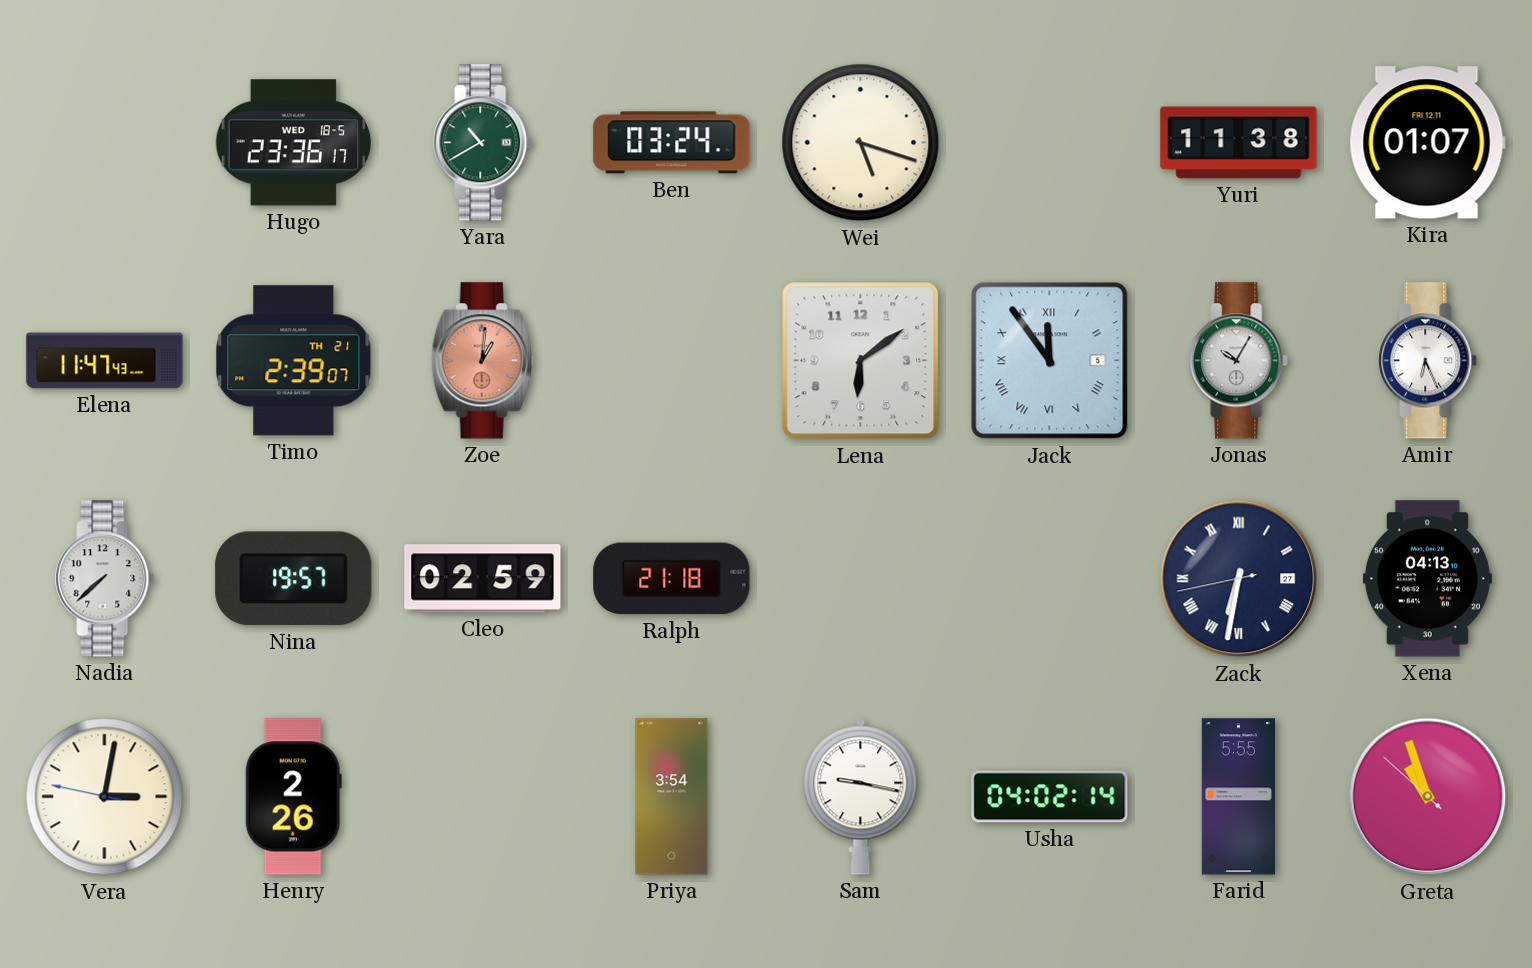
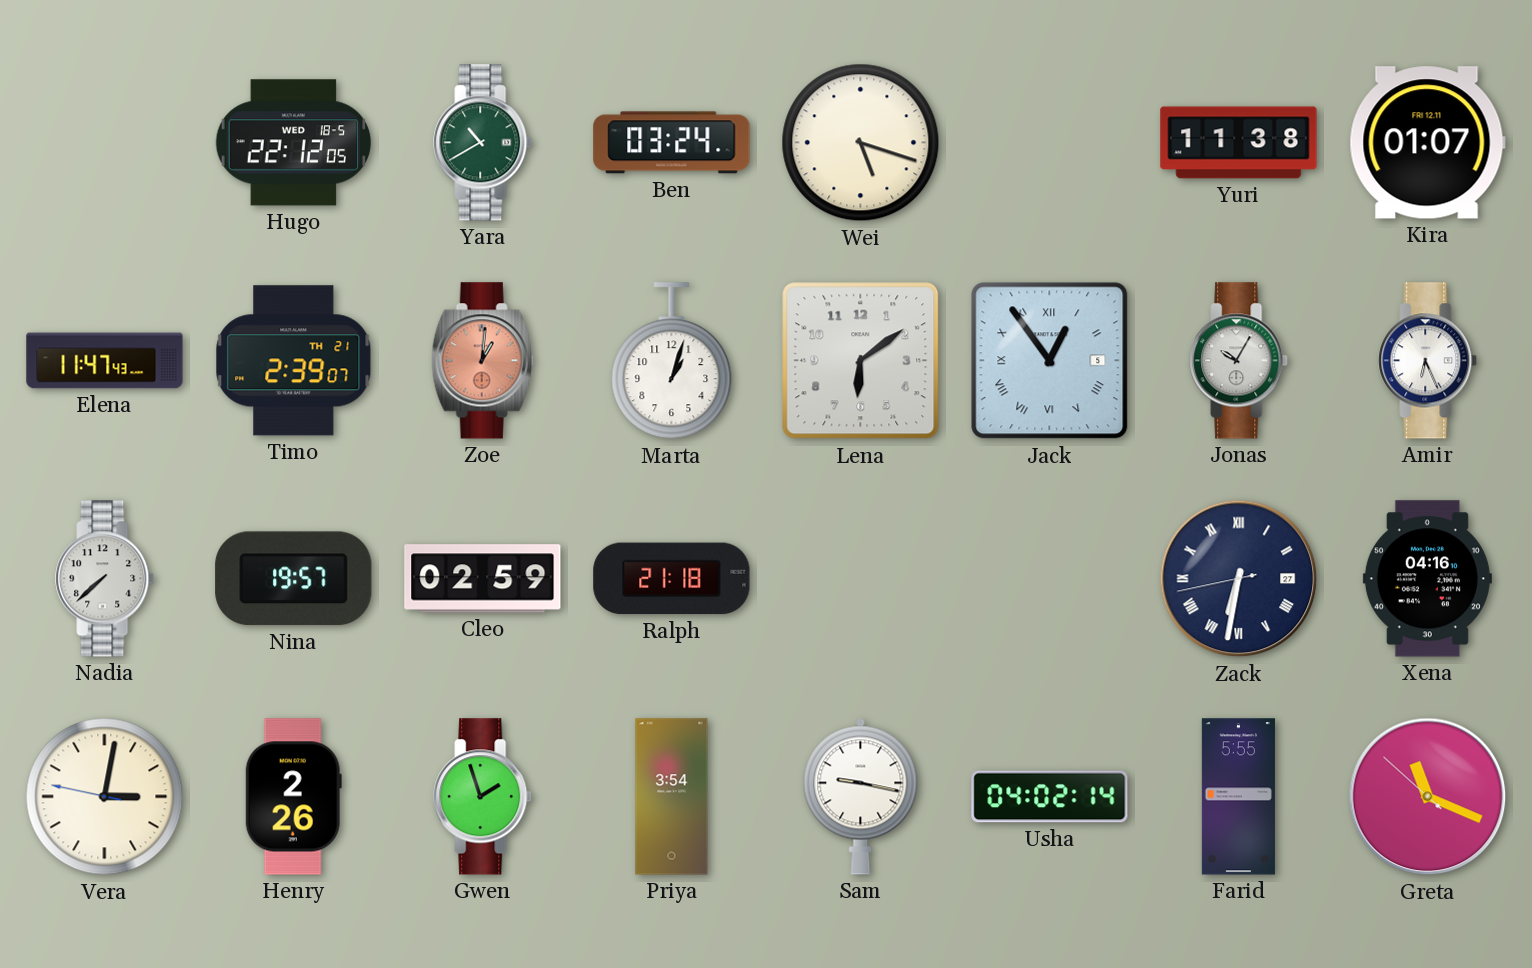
Hugo: 23:36 -> 22:12 (294, 143)
Marta: none -> 1:03 (672, 361)
Jack: 11:54 -> 12:54 (1050, 361)
Xena: 04:13 -> 04:16 (1427, 579)
Gwen: none -> 1:57 (483, 797)
Greta: 10:56 -> 11:18 (1428, 797)
